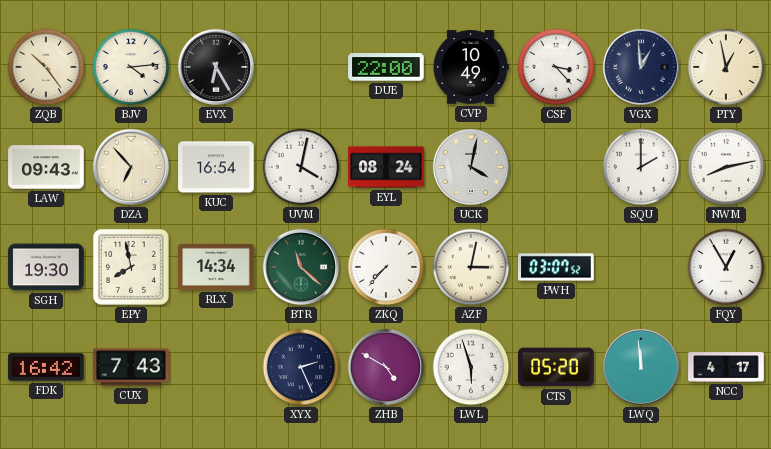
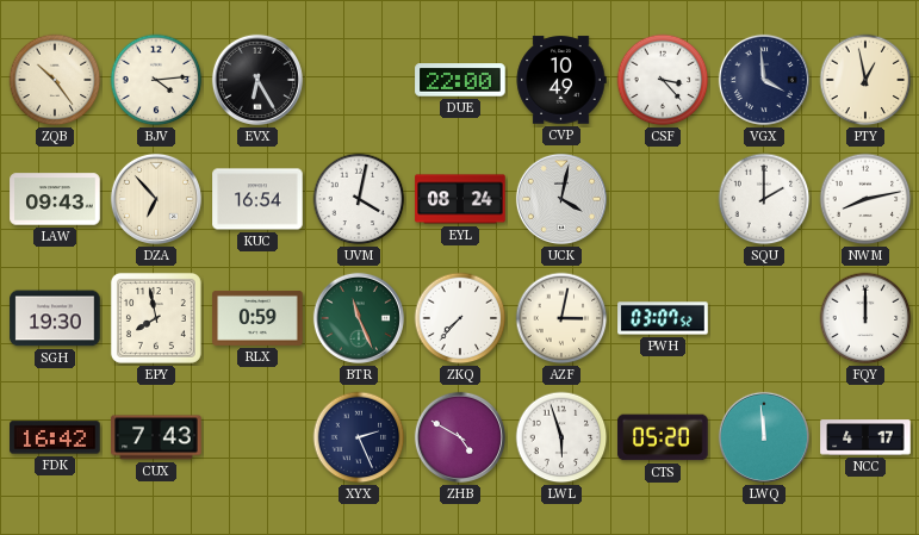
VGX: 12:59 -> 3:59 (764, 80)
RLX: 14:34 -> 0:59 (257, 318)
BTR: 11:22 -> 11:26 (359, 318)
FQY: 12:55 -> 12:00 (865, 318)
